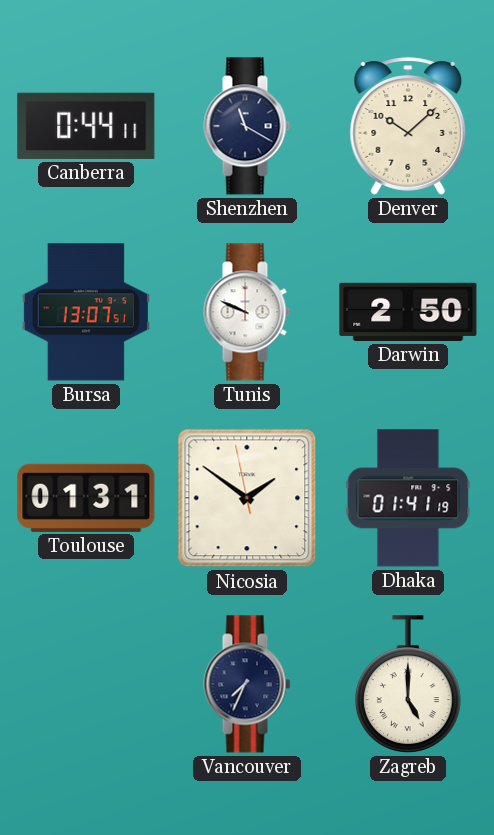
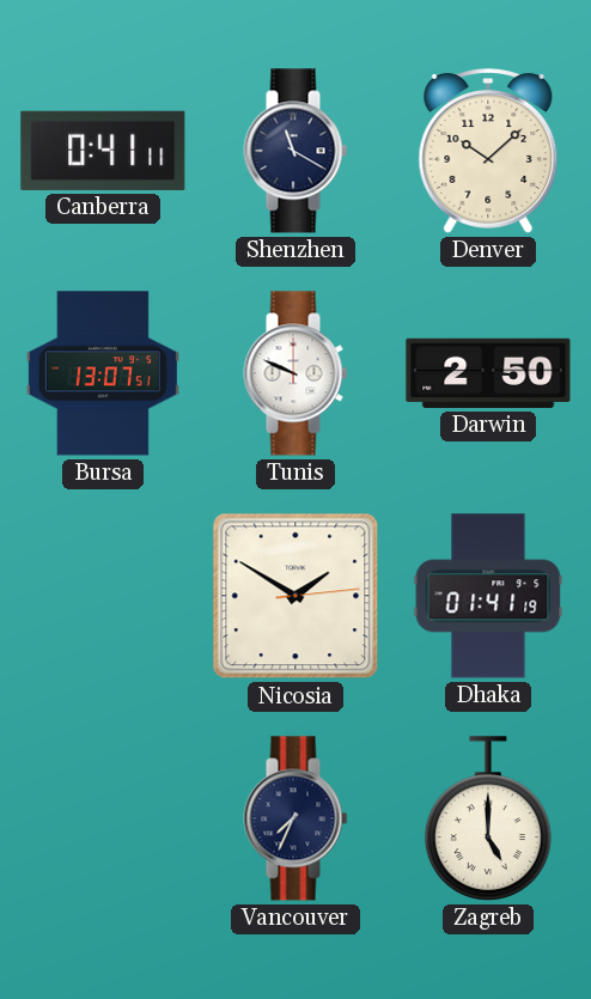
Canberra: 0:44 -> 0:41 (103, 151)
Toulouse: 01:31 -> none (86, 498)
Nicosia: 1:50:58 -> 1:50:14 (295, 596)
